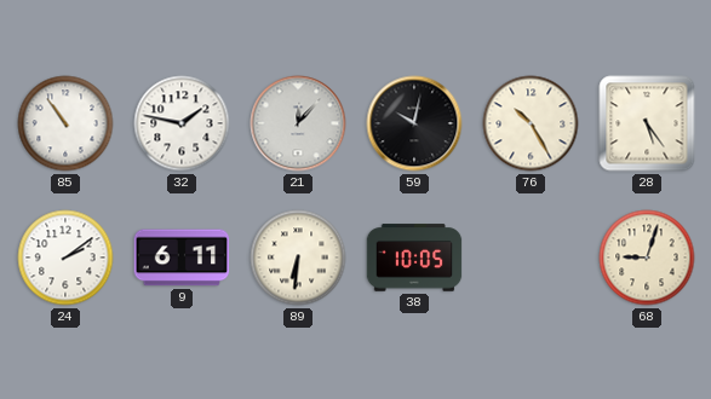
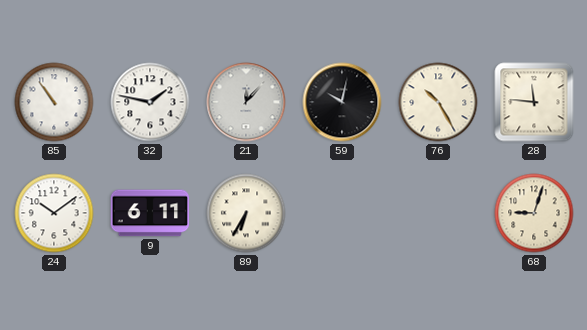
28: 5:24 -> 11:46 (534, 102)
24: 2:09 -> 10:09 (54, 213)
89: 6:31 -> 6:35 (246, 213)
38: 10:05 -> none (414, 258)
